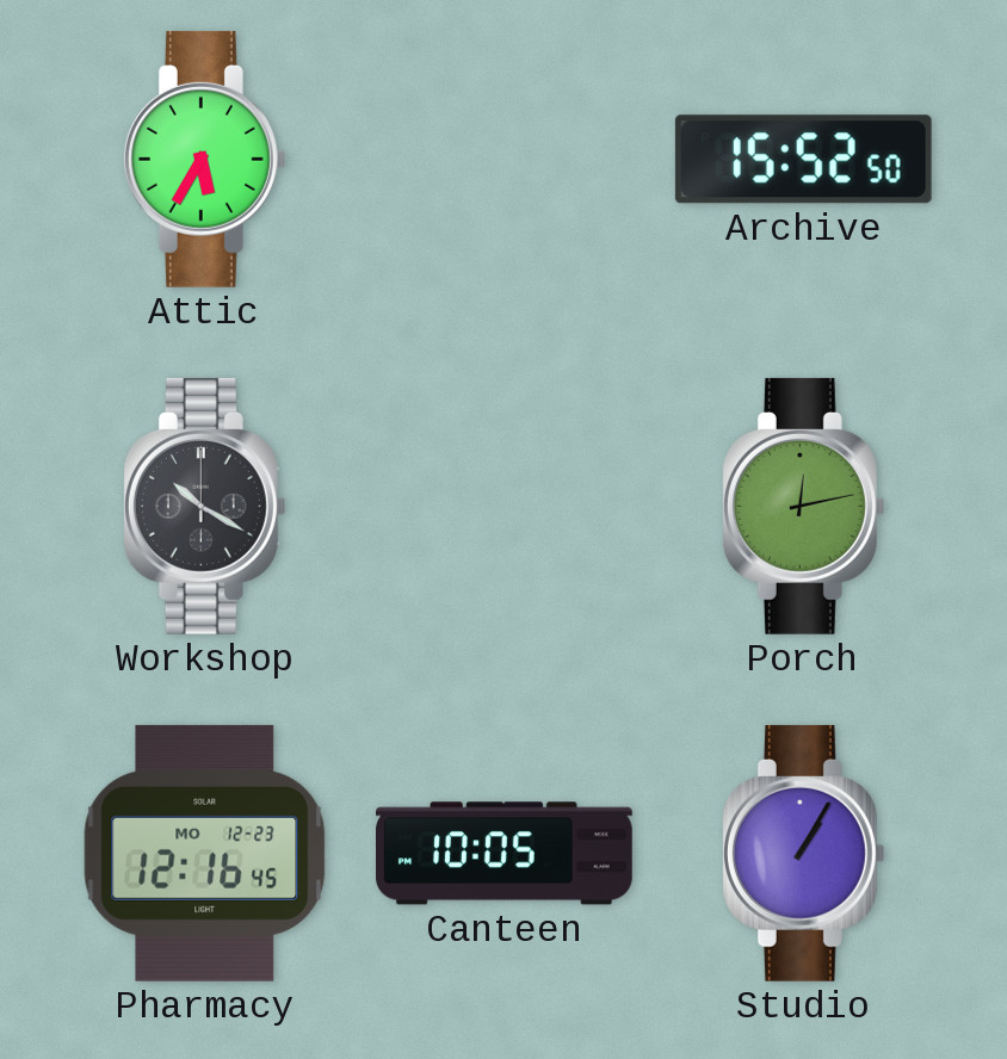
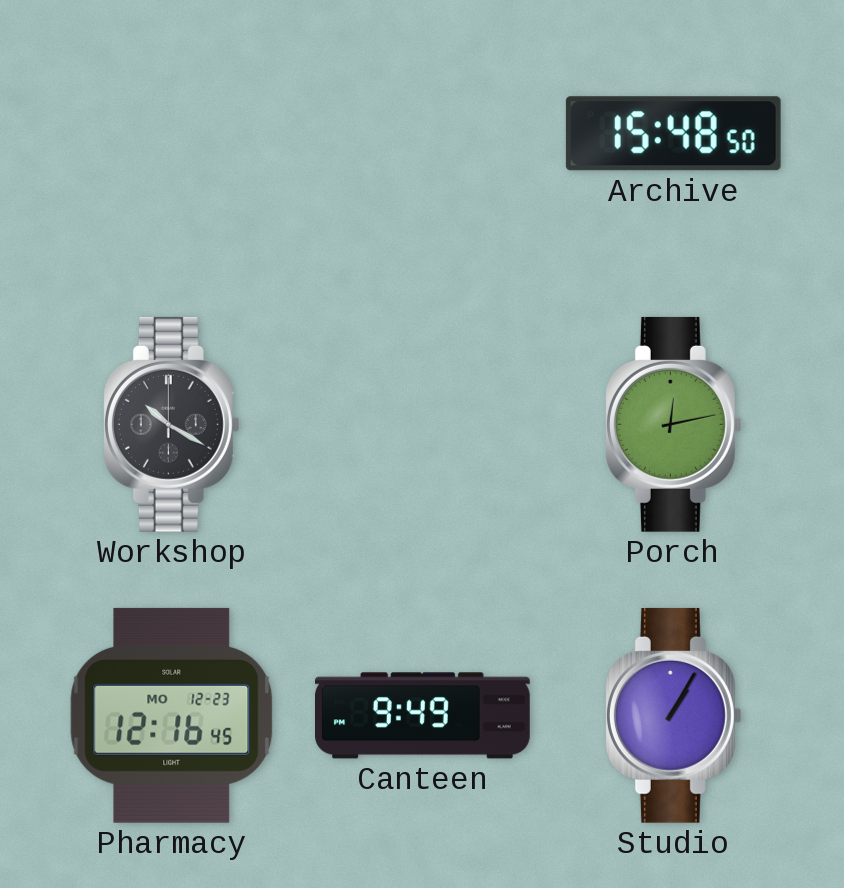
Attic: 5:35 -> none (204, 159)
Archive: 15:52 -> 15:48 (673, 134)
Canteen: 10:05 -> 9:49 (423, 716)
